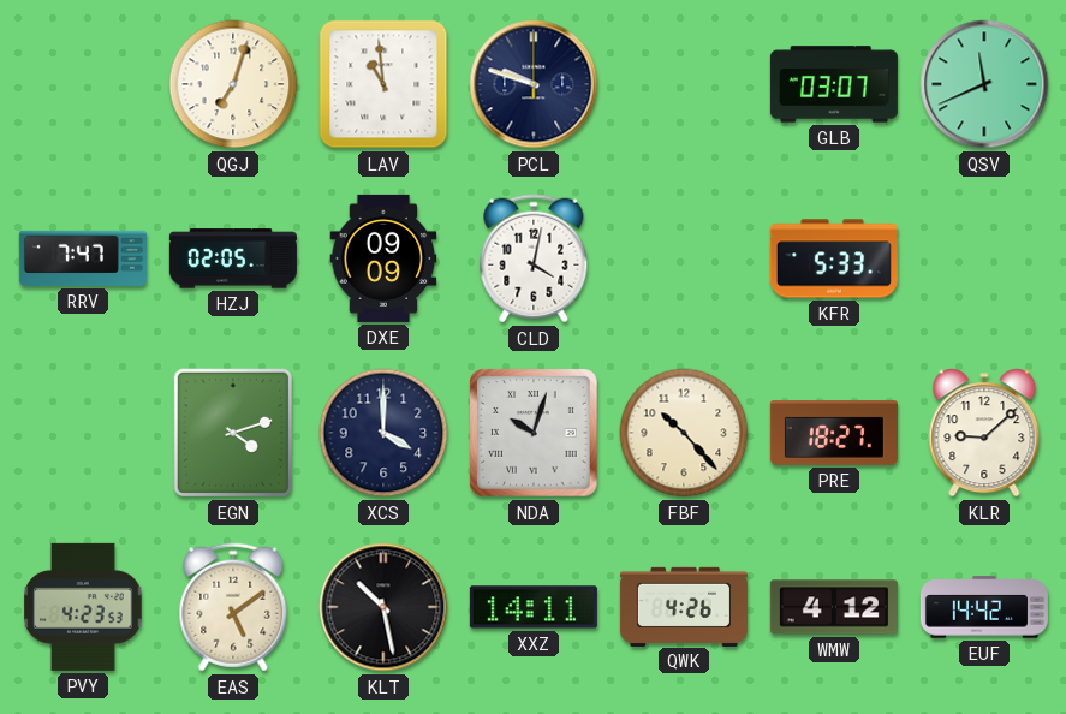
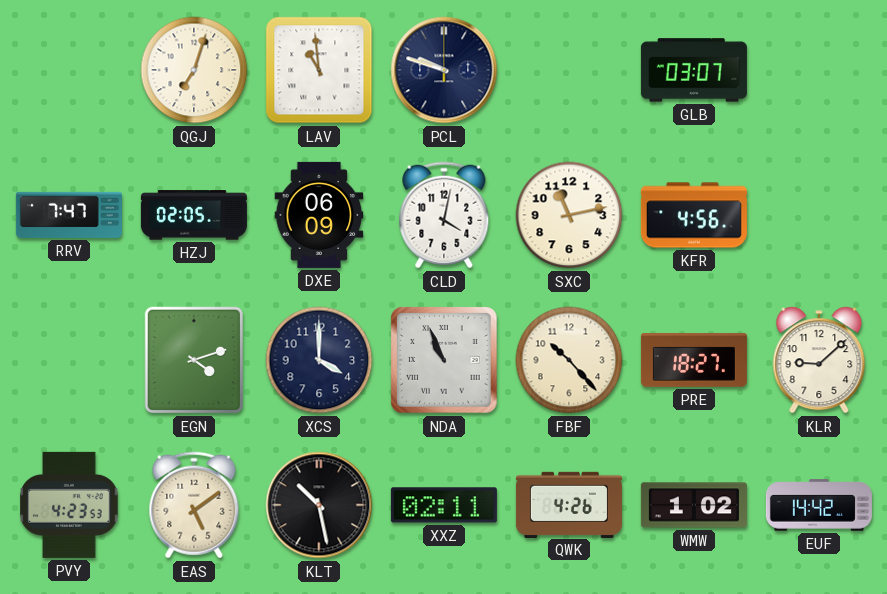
QSV: 11:41 -> none (984, 84)
DXE: 09:09 -> 06:09 (319, 215)
SXC: none -> 11:13 (569, 215)
KFR: 5:33 -> 4:56 (694, 215)
NDA: 10:03 -> 10:56 (445, 361)
XXZ: 14:11 -> 02:11 (444, 505)
WMW: 4:12 -> 1:02 (694, 505)
